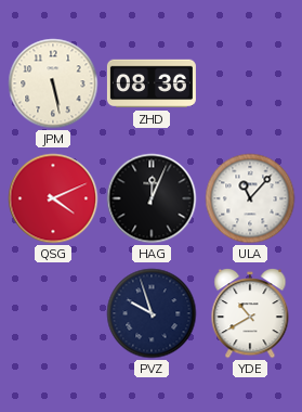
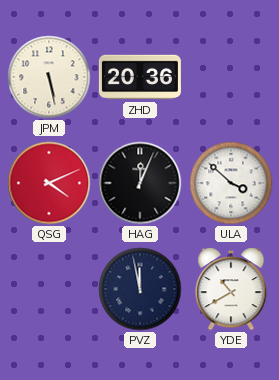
ZHD: 08:36 -> 20:36 (140, 77)
ULA: 11:07 -> 3:52 (231, 183)
PVZ: 9:57 -> 11:58 (140, 289)
